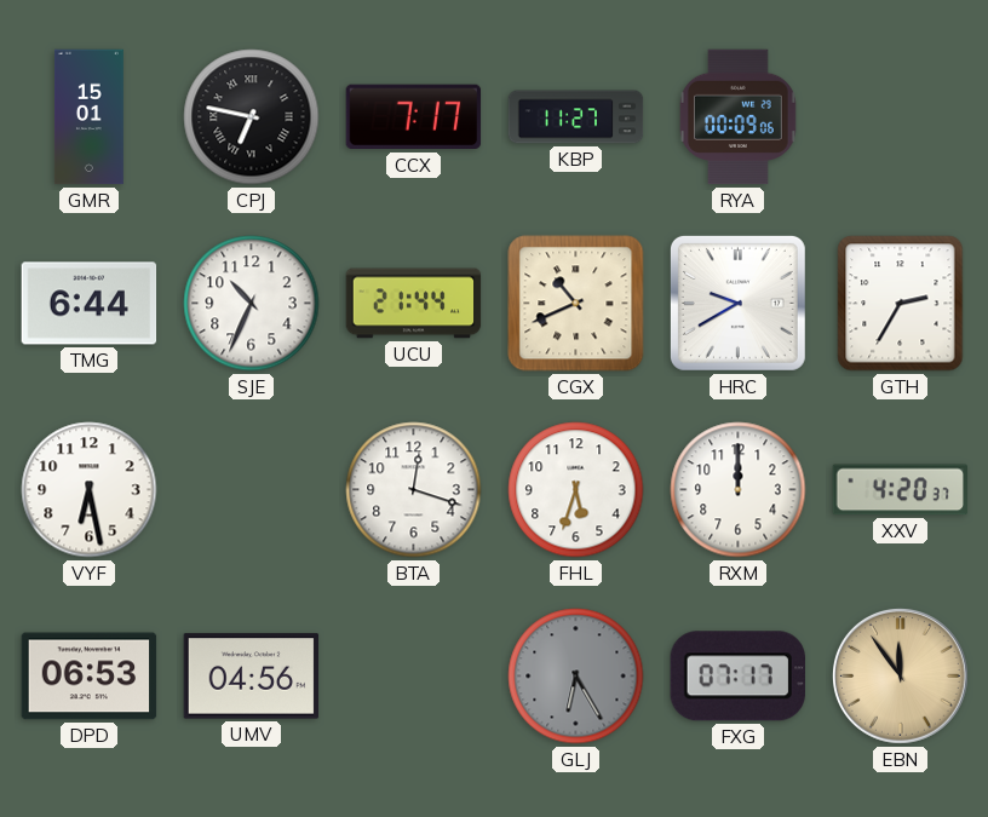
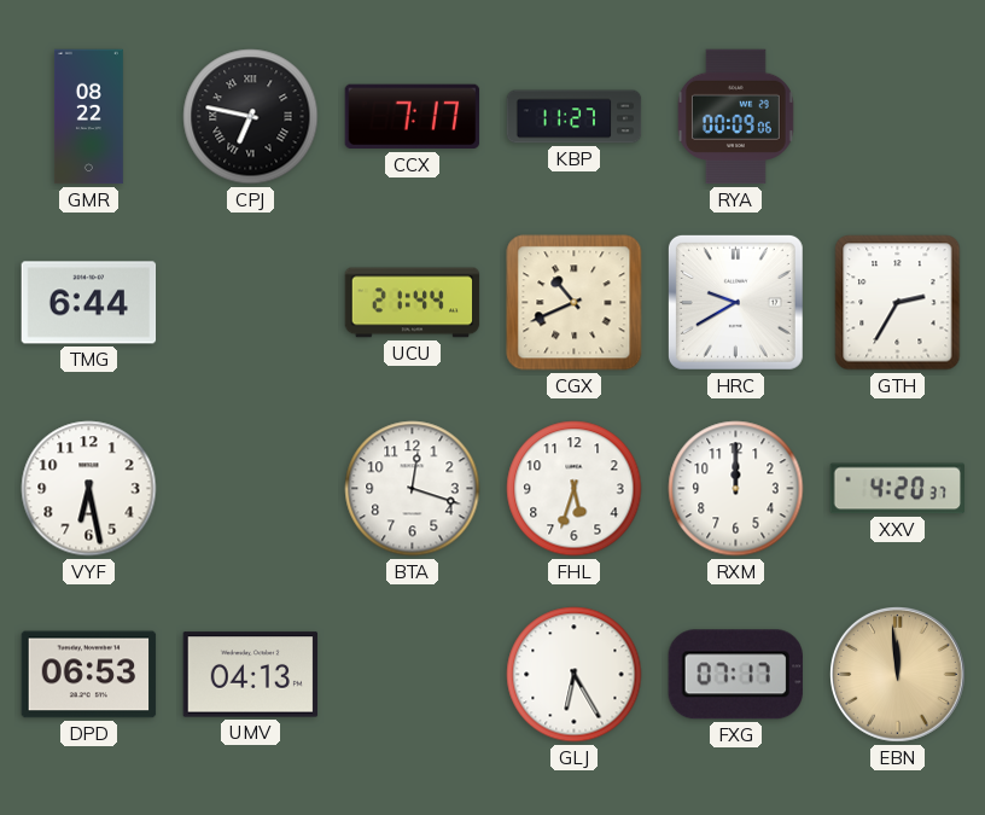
GMR: 15:01 -> 08:22 (88, 117)
SJE: 10:34 -> none (252, 304)
UMV: 04:56 -> 04:13 (251, 675)
GLJ dial: grey -> white (575, 675)
EBN: 11:54 -> 11:59 (898, 675)
